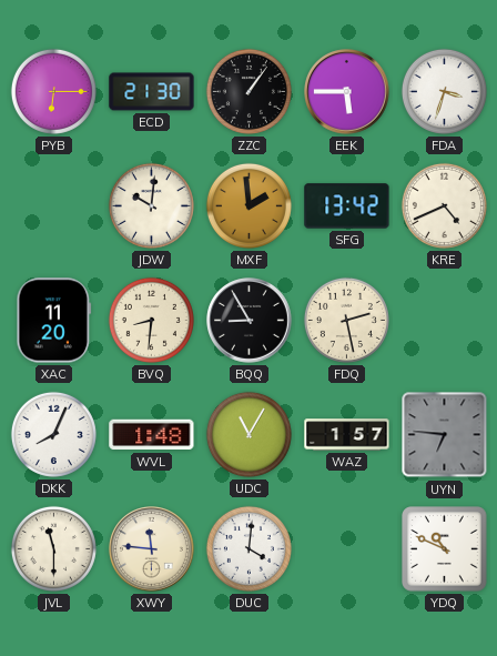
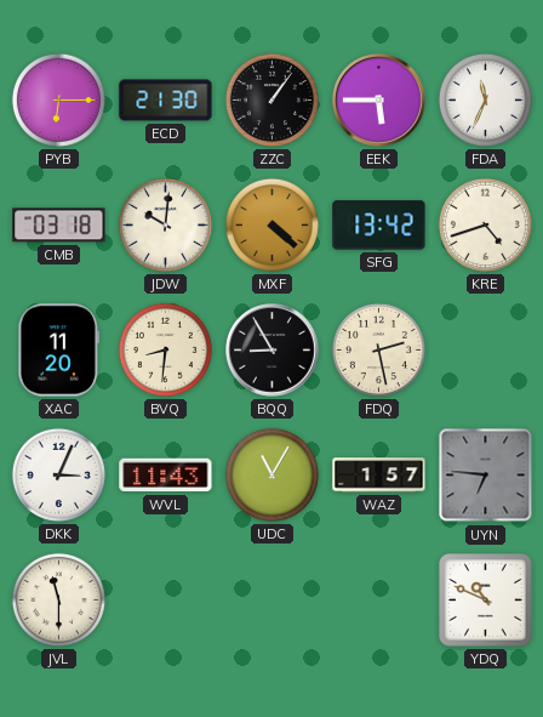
FDA: 3:33 -> 11:34 (485, 99)
CMB: none -> 03:18 (59, 226)
MXF: 1:59 -> 4:22 (271, 224)
KRE: 4:41 -> 4:42 (485, 224)
DKK: 8:04 -> 3:04 (58, 474)
WVL: 1:48 -> 11:43 (166, 476)
XWY: 11:46 -> none (152, 549)
DUC: 4:01 -> none (248, 548)
